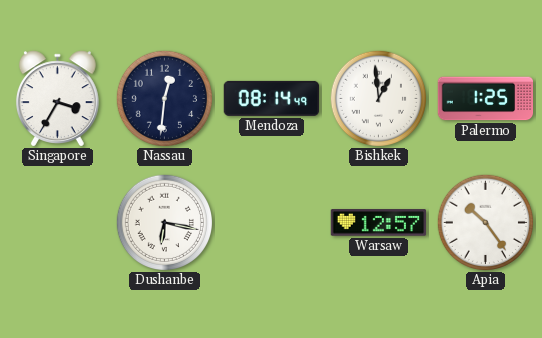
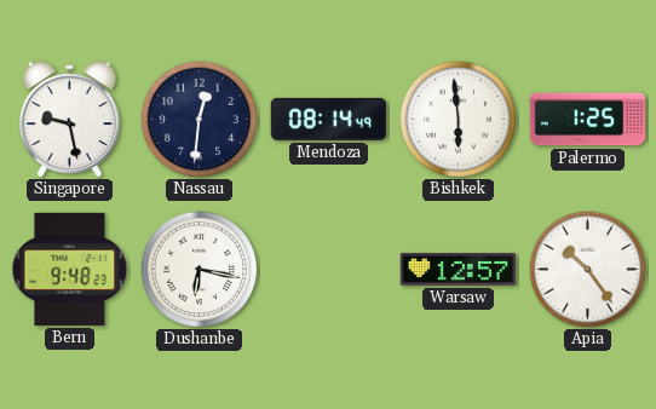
Singapore: 3:35 -> 9:28 (69, 119)
Bishkek: 12:59 -> 5:59 (458, 119)
Bern: none -> 9:48 (70, 269)
